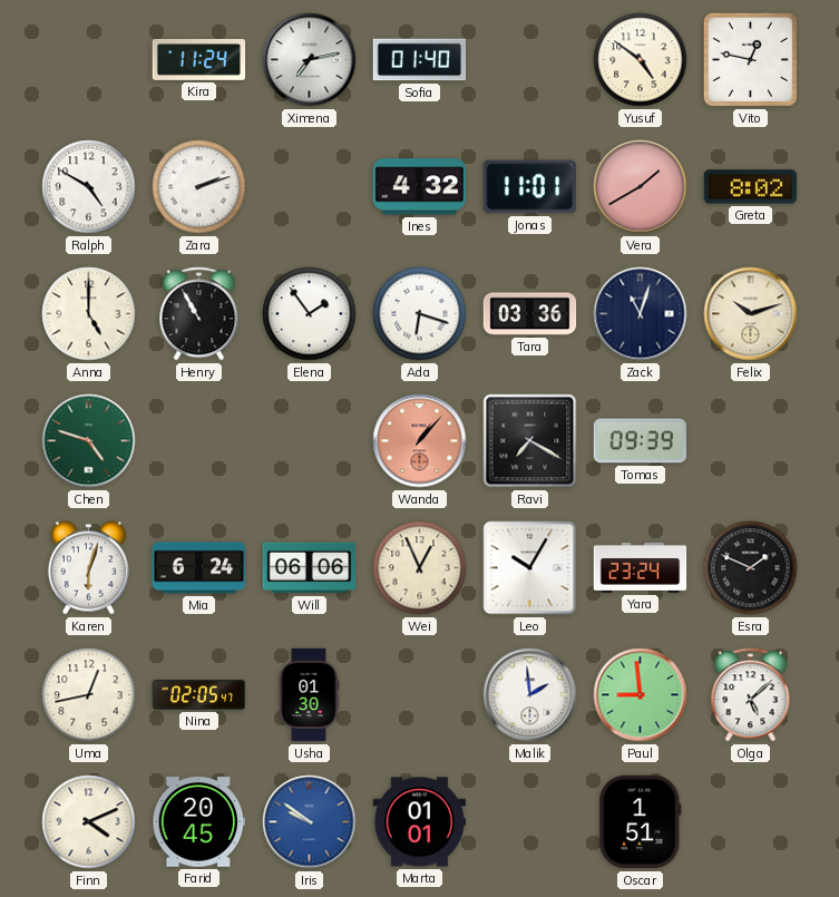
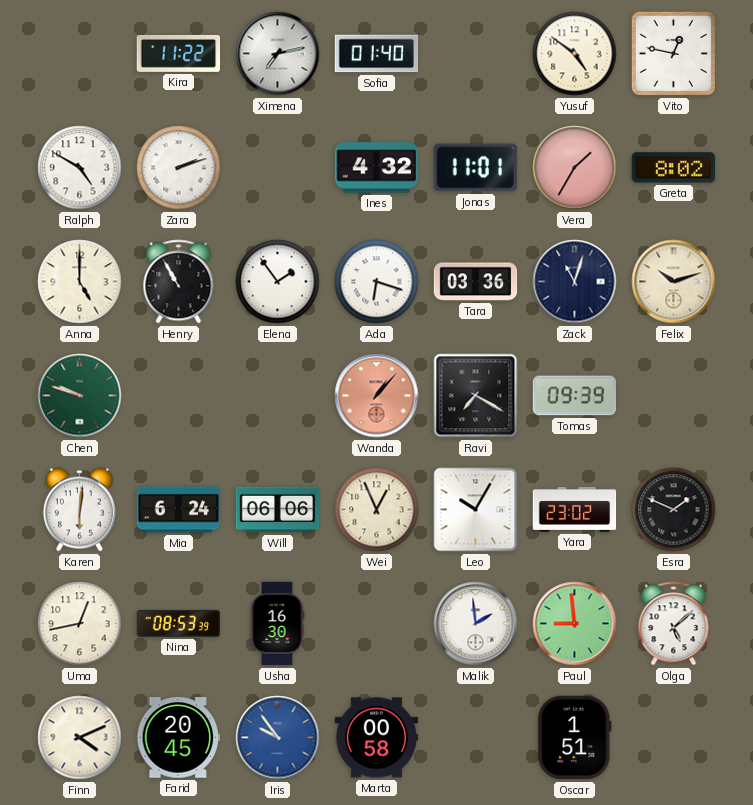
Kira: 11:24 -> 11:22 (179, 53)
Vera: 1:40 -> 1:35 (575, 168)
Chen: 4:48 -> 9:48 (80, 396)
Karen: 6:03 -> 6:01 (79, 510)
Yara: 23:24 -> 23:02 (575, 509)
Nina: 02:05 -> 08:53 (179, 623)
Usha: 01:30 -> 16:30 (277, 624)
Iris: 9:51 -> 9:54 (278, 738)
Marta: 01:01 -> 00:58 (377, 738)
